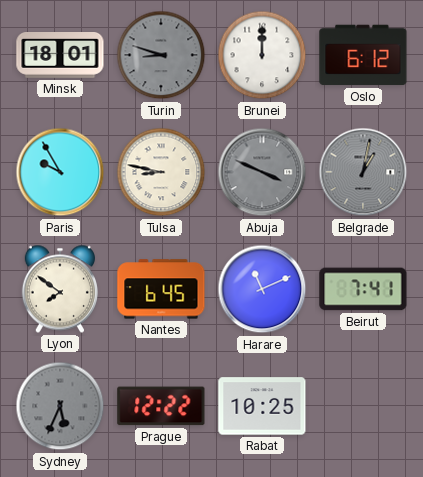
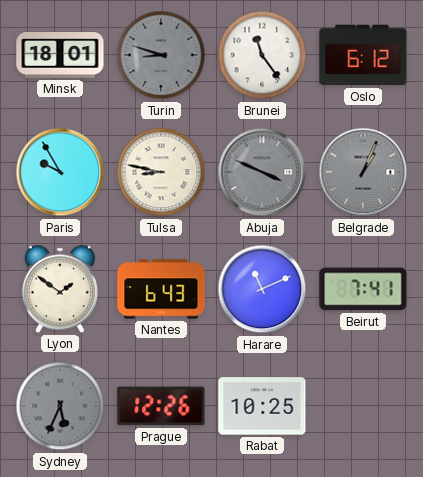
Brunei: 12:00 -> 11:24 (262, 55)
Belgrade: 1:02 -> 1:04 (363, 172)
Lyon: 7:51 -> 1:51 (60, 289)
Nantes: 6:45 -> 6:43 (161, 289)
Prague: 12:22 -> 12:26 (161, 406)
